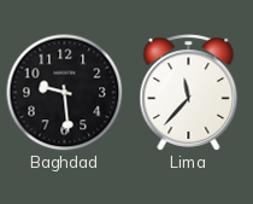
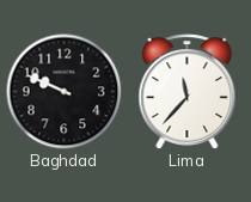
Baghdad: 9:29 -> 9:49 (63, 91)
